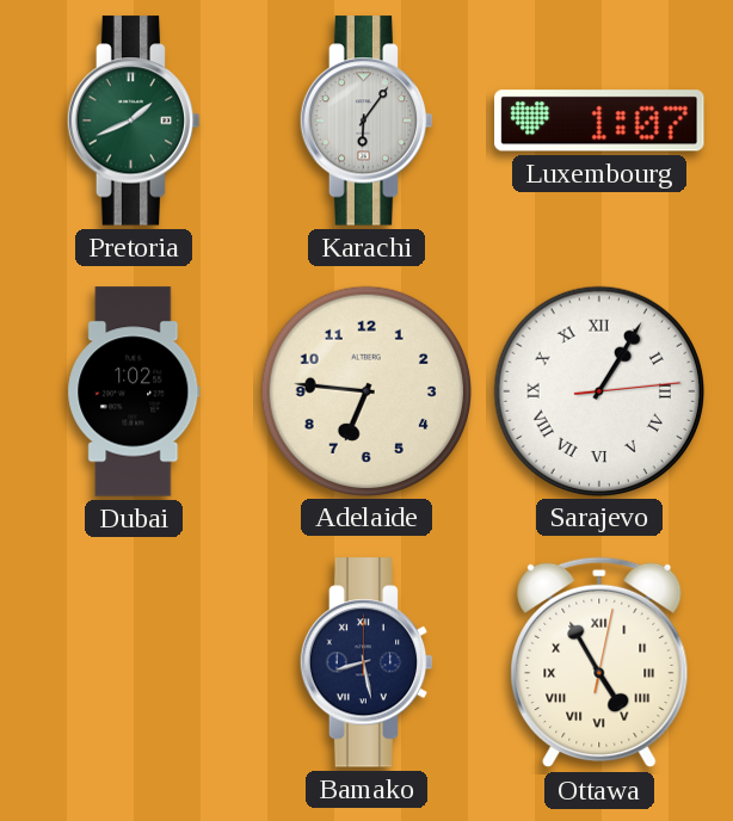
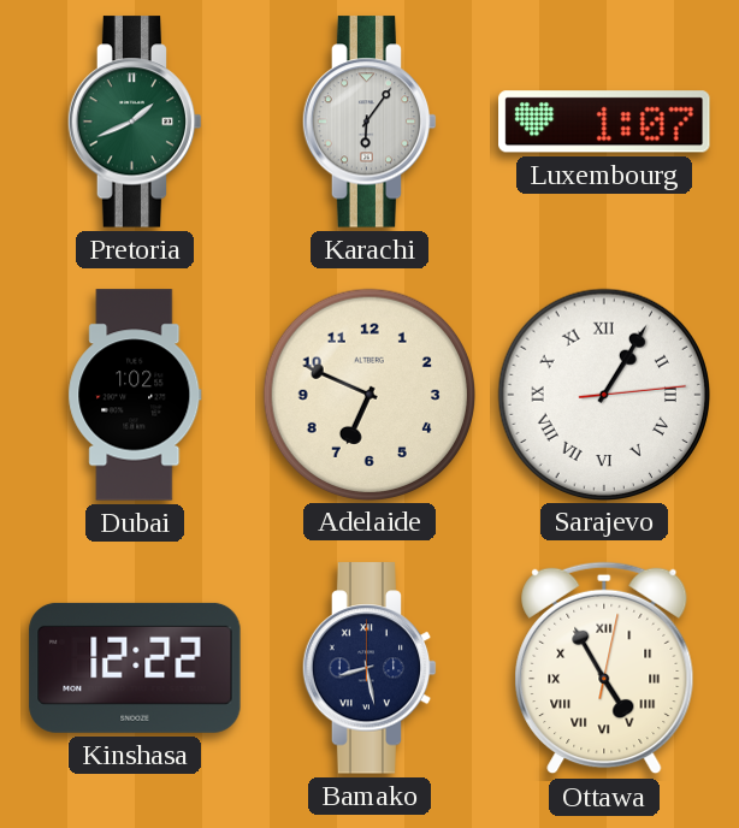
Adelaide: 6:46 -> 6:49 (368, 394)
Kinshasa: none -> 12:22 (135, 668)
